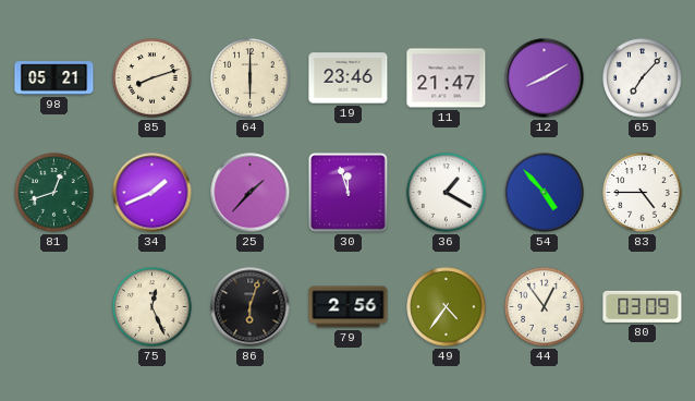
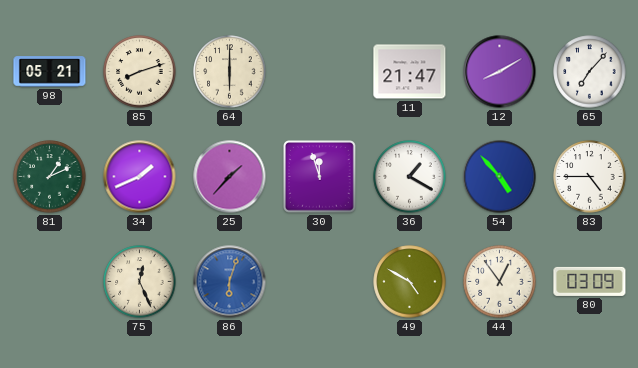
19: 23:46 -> none (349, 78)
81: 12:42 -> 1:11 (50, 177)
86 dial: black -> blue (230, 282)
79: 2:56 -> none (349, 307)
49: 4:36 -> 4:50 (410, 282)
